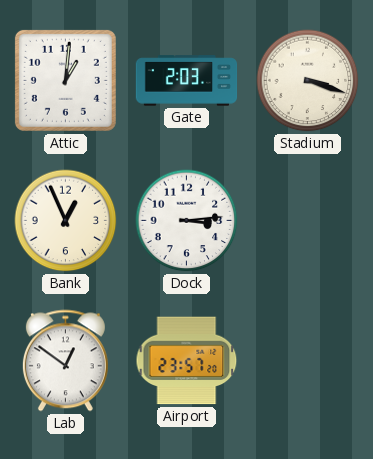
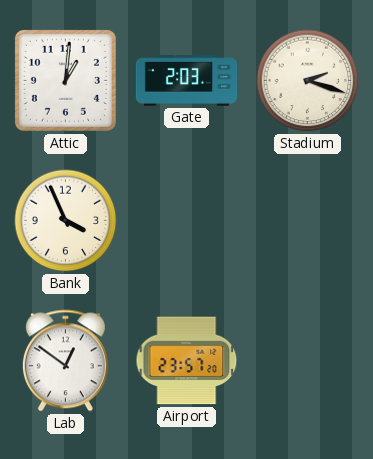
Stadium: 3:18 -> 2:18 (308, 81)
Bank: 12:56 -> 3:56 (66, 221)
Dock: 3:14 -> none (187, 221)
